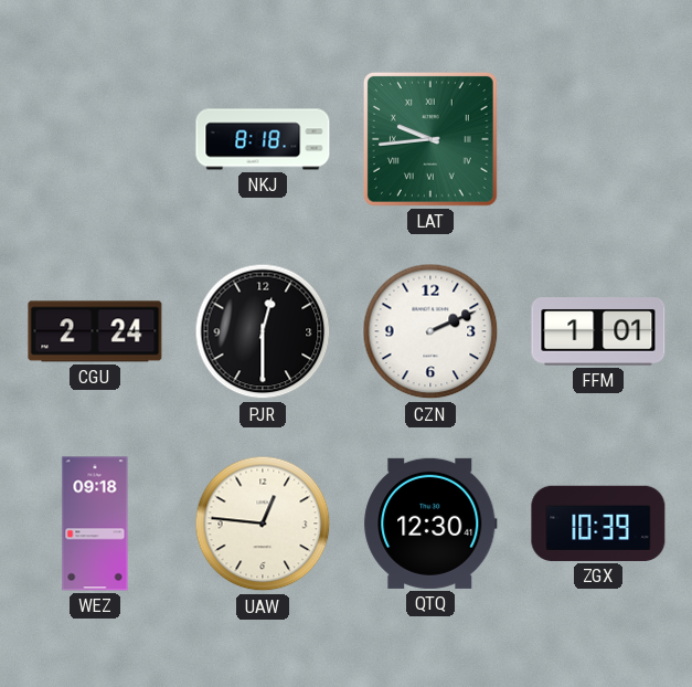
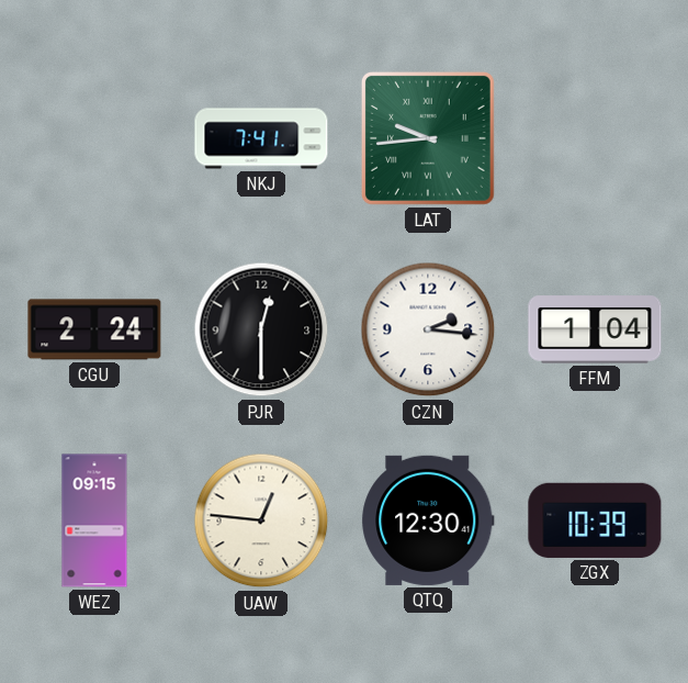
NKJ: 8:18 -> 7:41 (261, 138)
CZN: 2:11 -> 2:16 (428, 329)
FFM: 1:01 -> 1:04 (595, 329)
WEZ: 09:18 -> 09:15 (94, 520)
